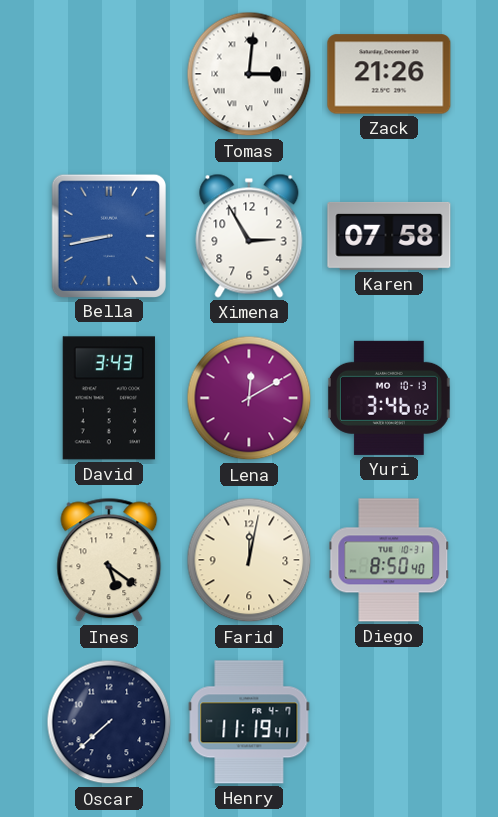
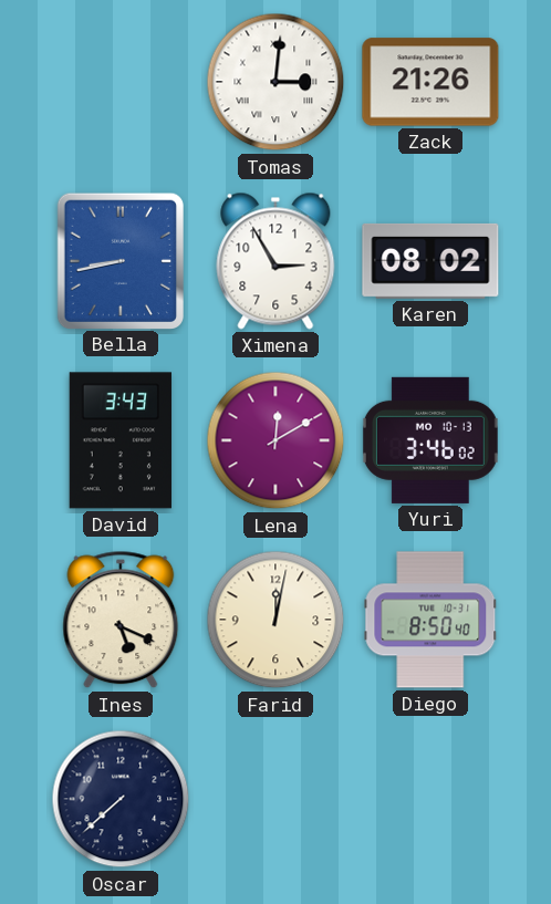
Karen: 07:58 -> 08:02 (430, 261)
Ines: 5:21 -> 5:19 (121, 620)
Henry: 11:19 -> none (249, 722)
